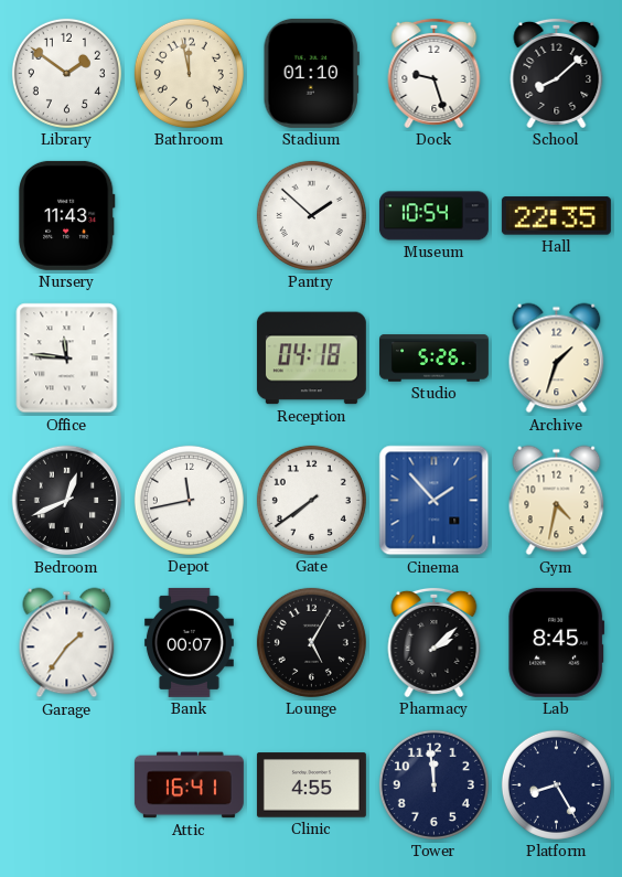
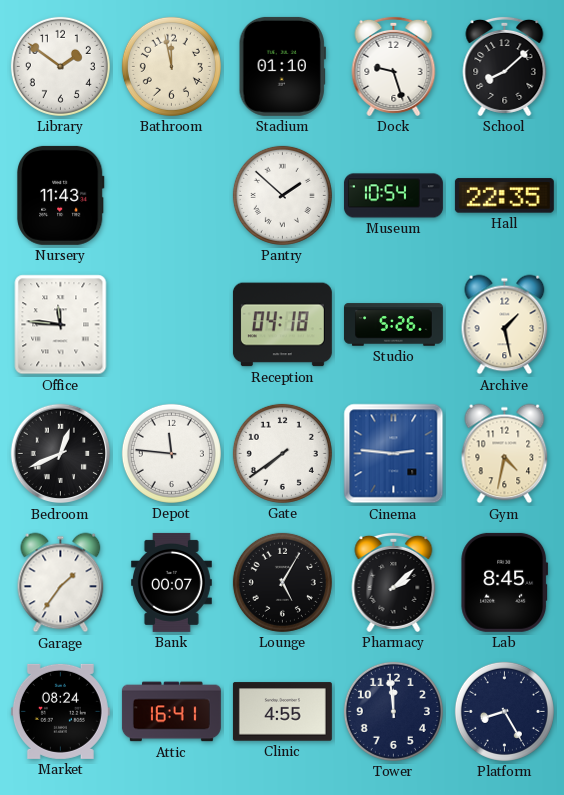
Archive: 1:33 -> 1:28 (505, 325)
Depot: 11:43 -> 11:46 (171, 453)
Cinema: 1:53 -> 2:46 (394, 454)
Market: none -> 08:24 (60, 711)
